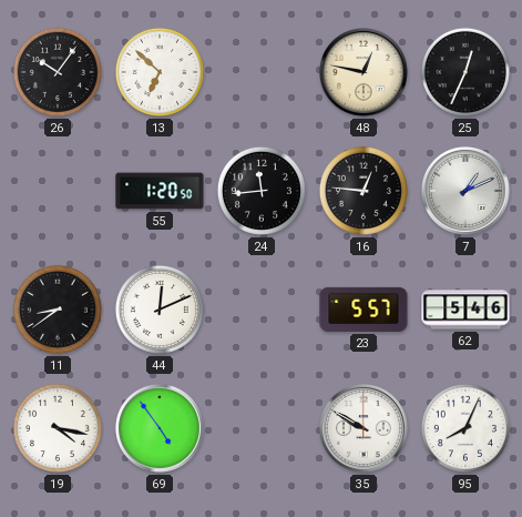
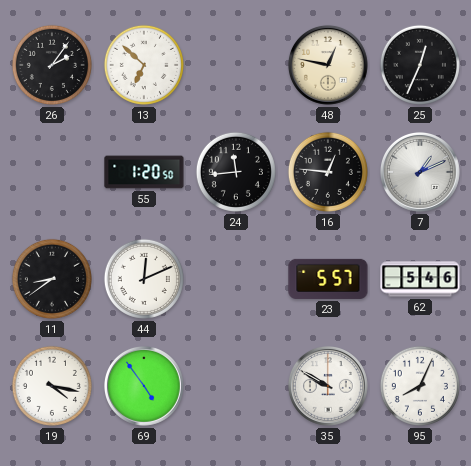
26: 10:06 -> 2:06 (52, 65)
